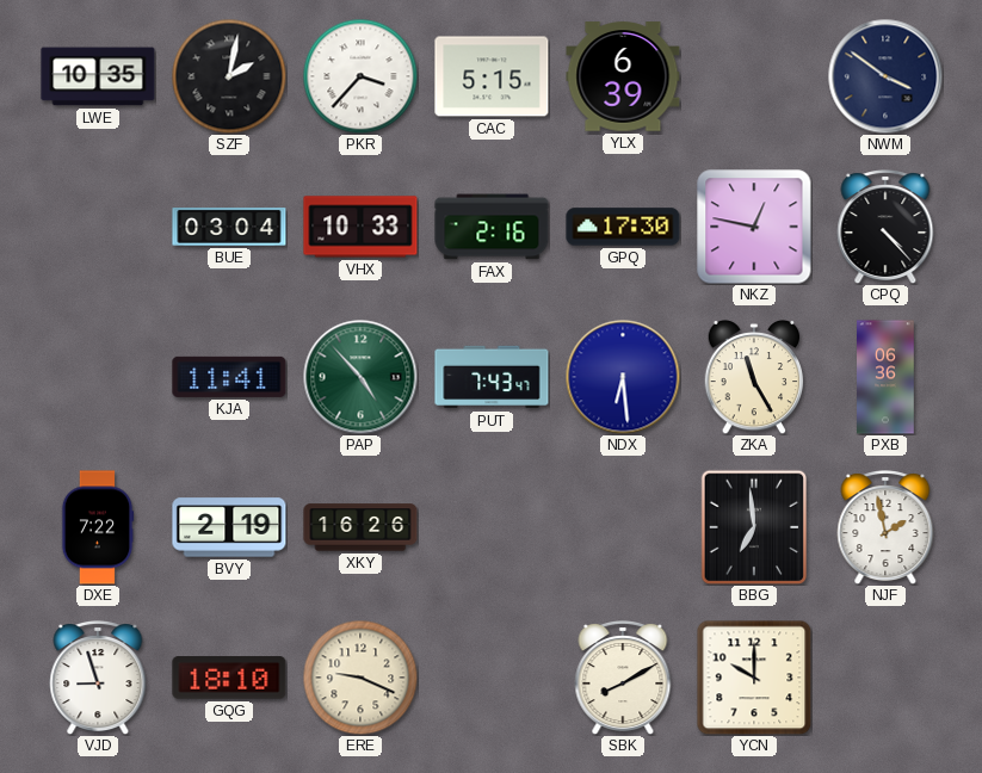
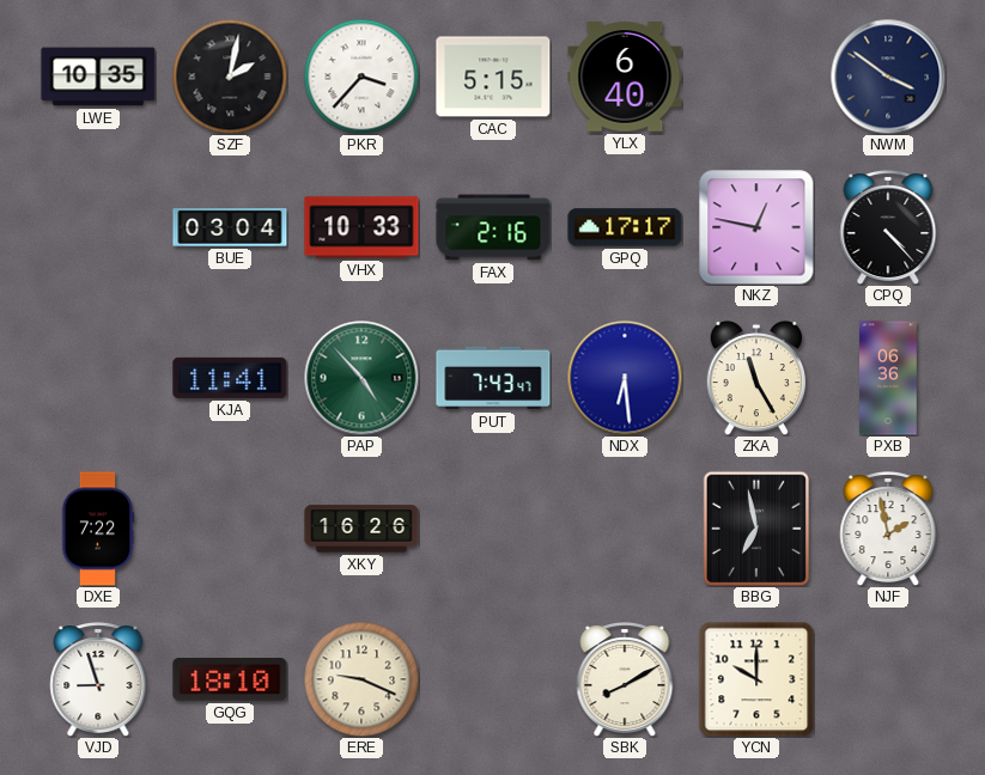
YLX: 6:39 -> 6:40 (625, 77)
GPQ: 17:30 -> 17:17 (625, 227)
BVY: 2:19 -> none (229, 527)
BBG: 6:59 -> 6:58 (756, 529)
